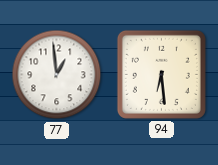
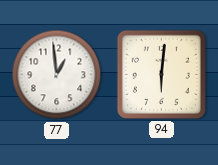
94: 6:29 -> 6:01 (161, 74)
